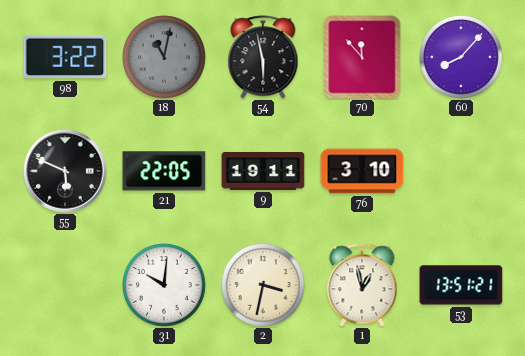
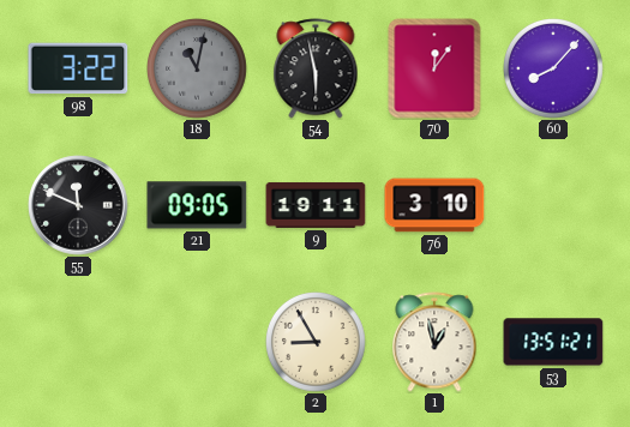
70: 11:53 -> 12:06 (434, 68)
55: 5:49 -> 11:49 (78, 205)
21: 22:05 -> 09:05 (197, 205)
31: 10:01 -> none (165, 286)
2: 3:32 -> 8:55 (317, 343)
